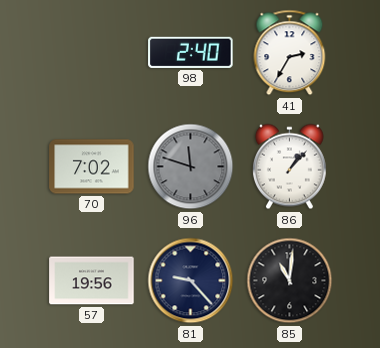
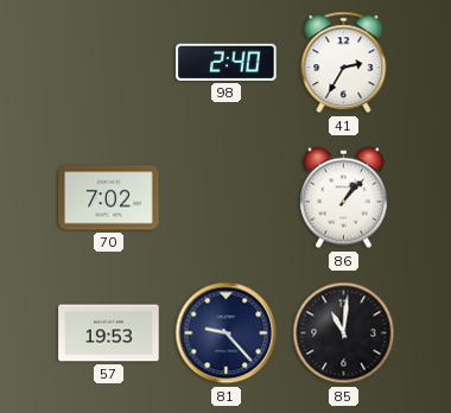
96: 11:48 -> none (191, 167)
57: 19:56 -> 19:53 (109, 333)
